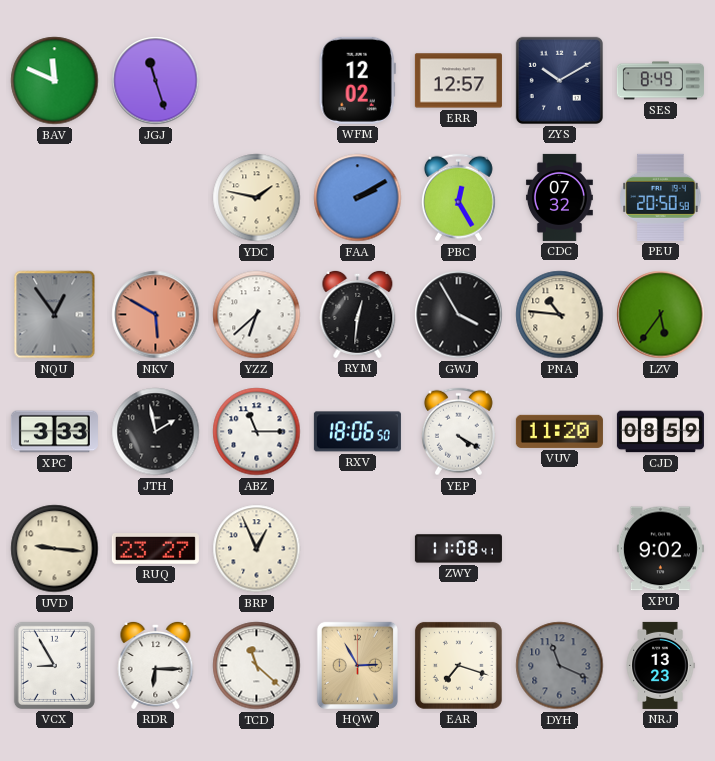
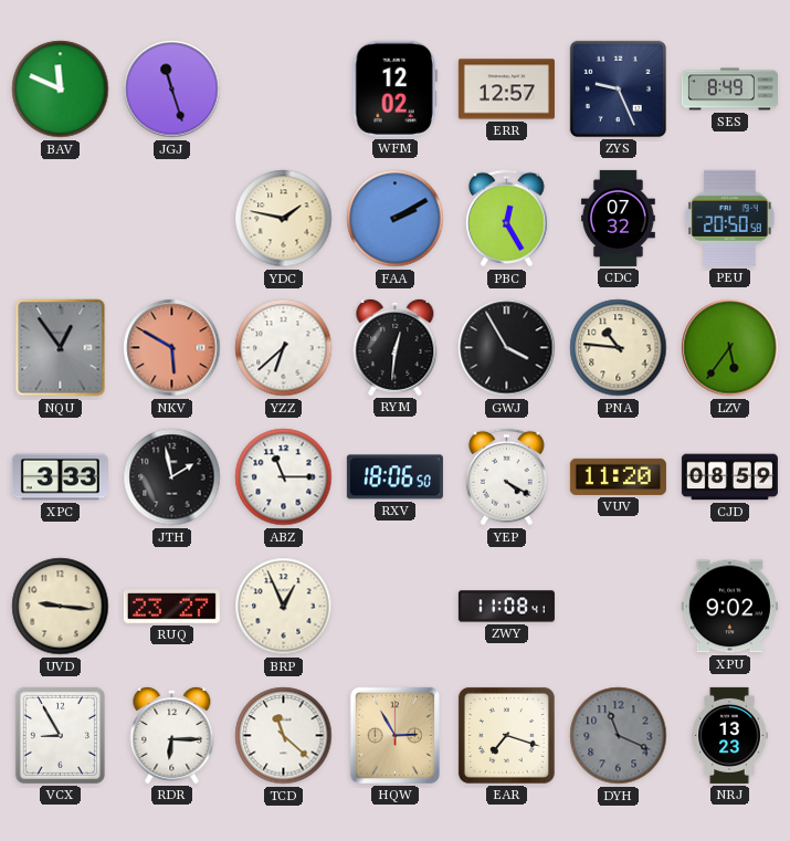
ZYS: 10:10 -> 9:26 (618, 88)
